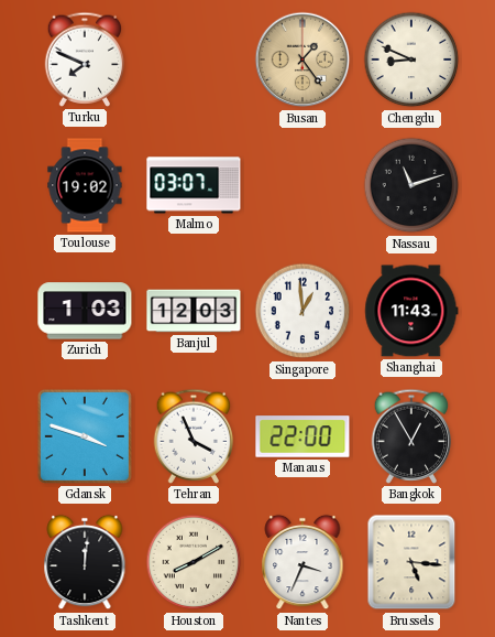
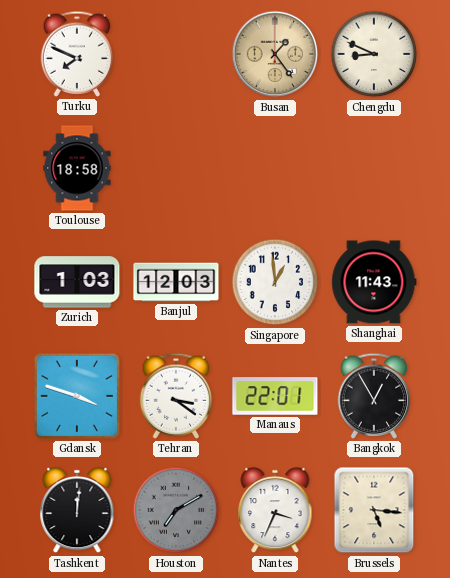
Toulouse: 19:02 -> 18:58 (77, 168)
Malmo: 03:07 -> none (194, 185)
Nassau: 11:12 -> none (411, 185)
Tehran: 3:56 -> 3:21 (176, 396)
Manaus: 22:00 -> 22:01 (275, 396)
Houston: 8:10 -> 7:10 (176, 510)
Houston dial: cream -> grey (176, 510)
